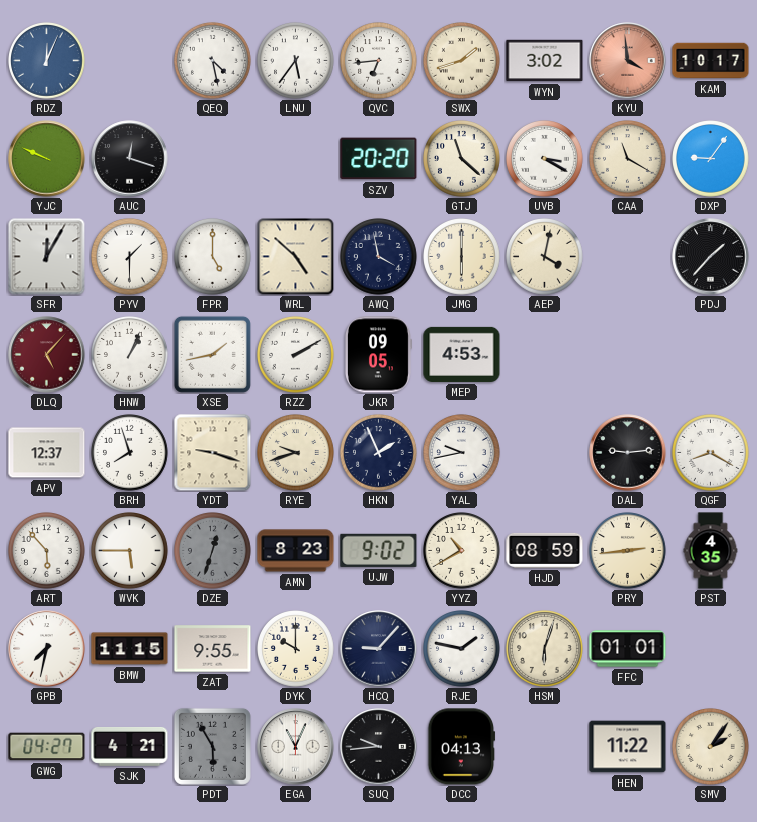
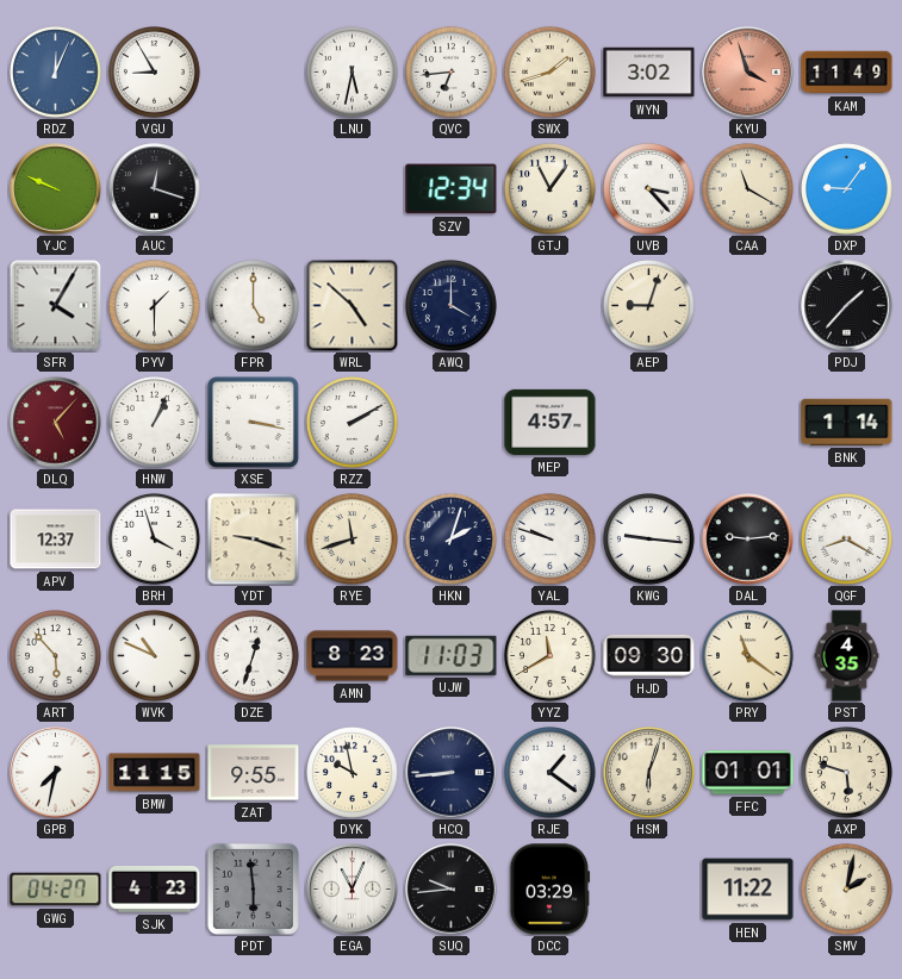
VGU: none -> 8:55 (155, 73)
QEQ: 4:28 -> none (213, 61)
LNU: 5:36 -> 5:32 (353, 73)
KYU: 3:59 -> 3:57 (748, 73)
KAM: 10:17 -> 11:49 (847, 73)
SZV: 20:20 -> 12:34 (452, 189)
GTJ: 11:22 -> 11:06 (550, 189)
UVB: 3:20 -> 3:23 (649, 189)
SFR: 12:05 -> 4:05 (56, 306)
AWQ: 3:58 -> 4:00 (452, 306)
JMG: 6:00 -> none (462, 257)
AEP: 4:02 -> 9:03 (649, 306)
XSE: 1:43 -> 3:17 (253, 422)
JKR: 09:05 -> none (378, 355)
MEP: 4:53 -> 4:57 (550, 422)
BNK: none -> 1:14 (847, 422)
BRH: 7:57 -> 3:57 (155, 540)
RYE: 9:42 -> 11:42 (353, 540)
HKN: 1:56 -> 2:03 (452, 540)
YAL: 9:43 -> 9:48 (550, 540)
KWG: none -> 9:16 (649, 540)
WVK: 5:45 -> 10:49 (155, 656)
DZE dial: grey -> white (254, 656)
UJW: 9:02 -> 11:03 (452, 655)
YYZ: 10:40 -> 11:40 (550, 656)
HJD: 08:59 -> 09:30 (649, 655)
PRY: 2:44 -> 11:21 (748, 656)
DYK: 10:00 -> 9:58 (353, 773)
HCQ: 9:07 -> 8:44 (452, 773)
RJE: 1:47 -> 1:21 (550, 773)
AXP: none -> 5:48 (847, 773)
SJK: 4:21 -> 4:23 (155, 888)
PDT: 5:55 -> 5:59 (253, 888)
DCC: 04:13 -> 03:29 (550, 890)
SMV: 2:06 -> 2:02 (847, 890)
